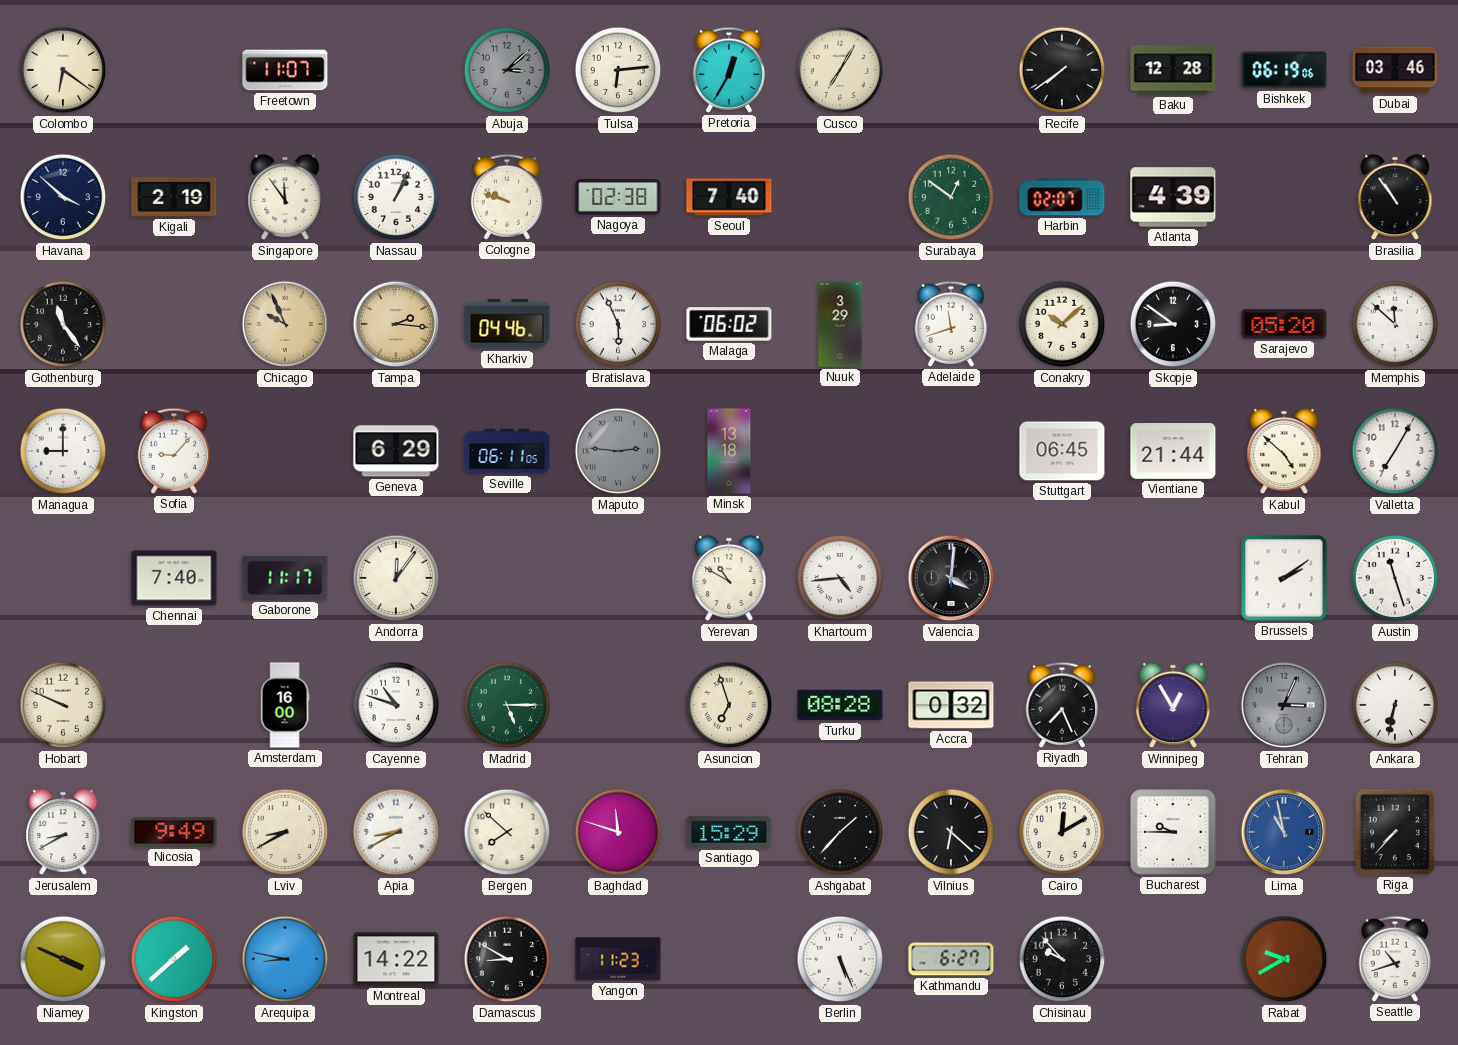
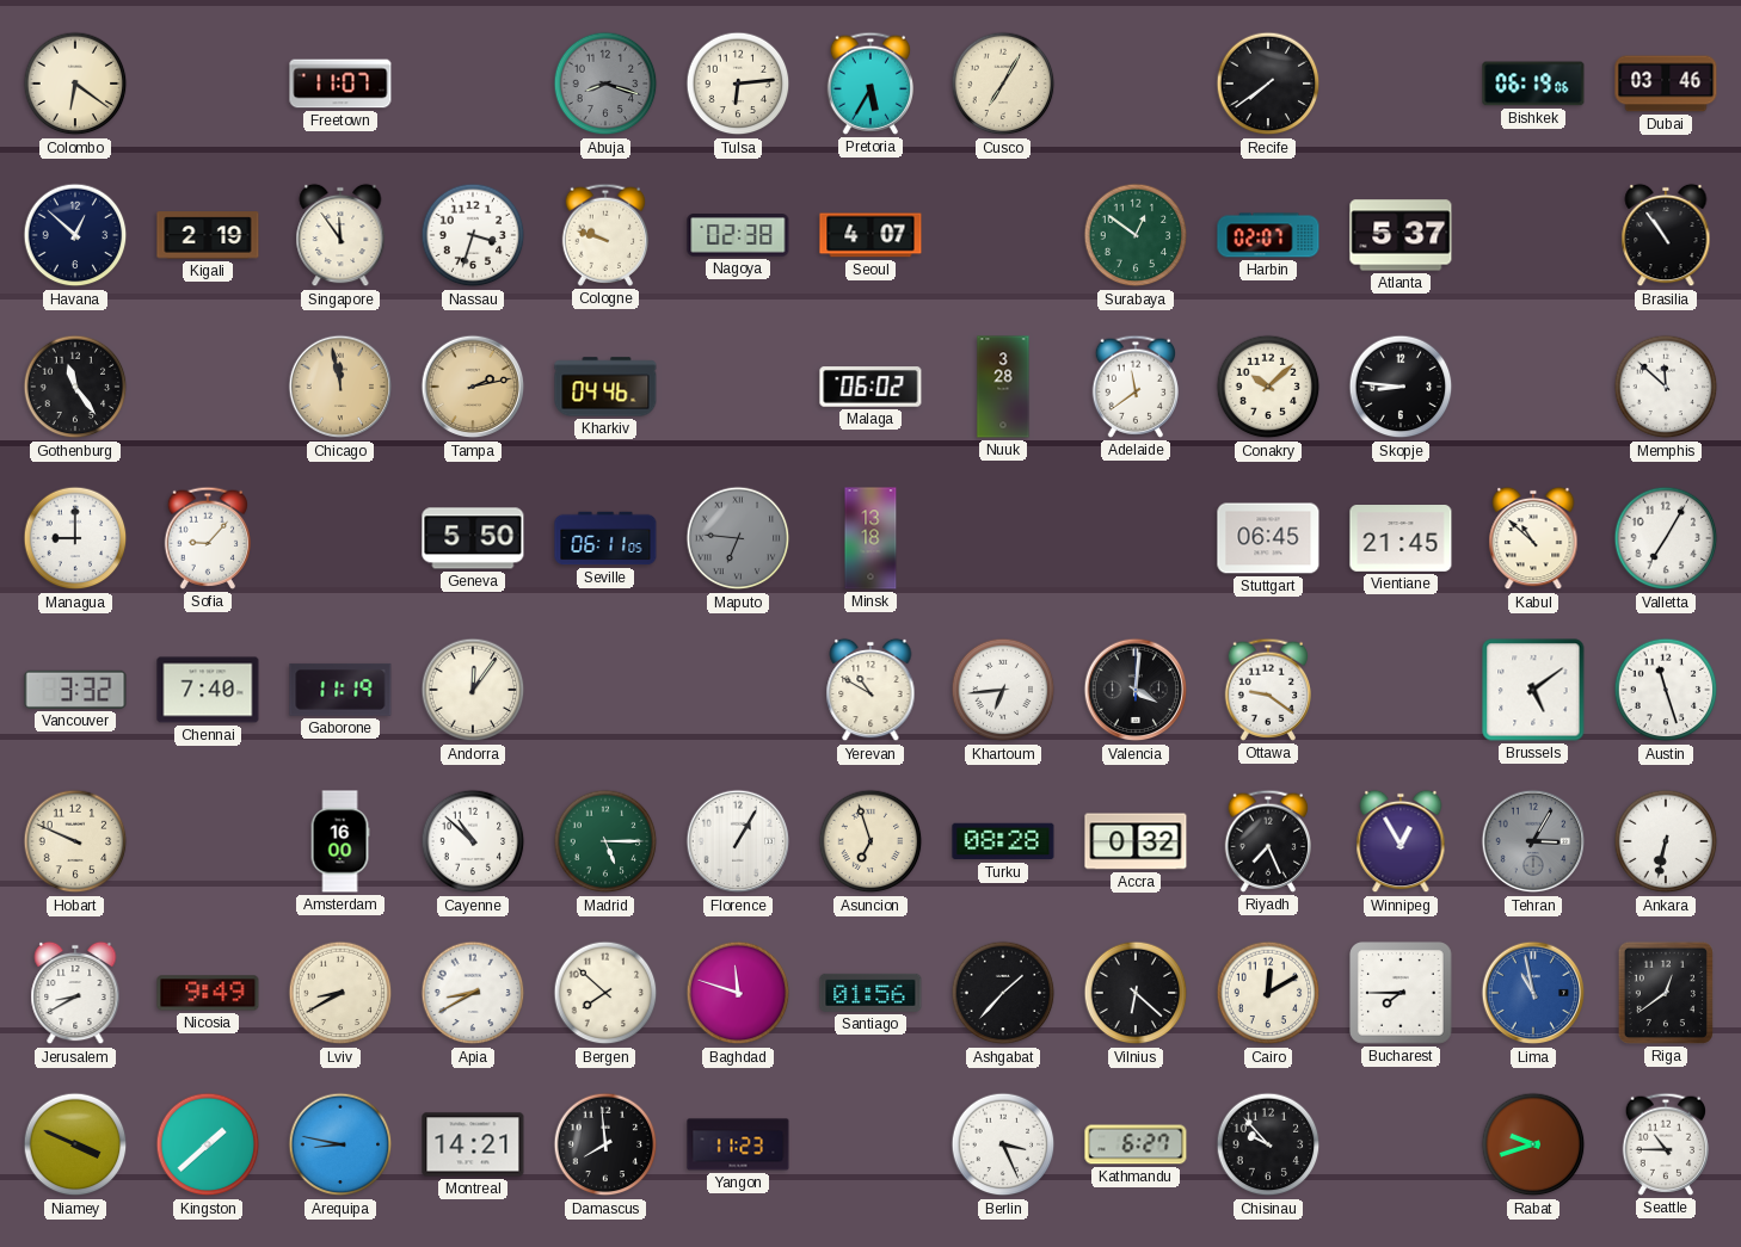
Abuja: 3:08 -> 8:18 (605, 84)
Pretoria: 12:35 -> 5:35 (869, 84)
Baku: 12:28 -> none (1173, 70)
Havana: 3:52 -> 12:52 (75, 235)
Nassau: 1:04 -> 3:33 (473, 235)
Seoul: 7:40 -> 4:07 (871, 235)
Atlanta: 4:39 -> 5:37 (1401, 235)
Chicago: 9:56 -> 11:58 (340, 387)
Tampa: 2:16 -> 2:13 (473, 387)
Bratislava: 5:56 -> none (618, 324)
Nuuk: 3:29 -> 3:28 (1003, 387)
Adelaide: 11:42 -> 11:39 (1134, 387)
Skopje: 8:51 -> 8:46 (1401, 387)
Sarajevo: 05:20 -> none (1284, 324)
Geneva: 6:29 -> 5:50 (473, 538)
Maputo: 2:46 -> 6:46 (738, 538)
Vientiane: 21:44 -> 21:45 (1401, 539)
Kabul: 4:52 -> 10:52 (1533, 538)
Vancouver: none -> 3:32 (75, 690)
Gaborone: 11:17 -> 11:19 (340, 690)
Khartoum: 4:44 -> 6:44 (1003, 690)
Ottawa: none -> 9:21 (1267, 690)
Brussels: 2:09 -> 5:09 (1533, 690)
Cayenne: 10:48 -> 10:52 (473, 841)
Florence: none -> 1:05 (738, 841)
Tehran: 3:04 -> 3:05 (1533, 841)
Santiago: 15:29 -> 01:56 (871, 993)
Bucharest: 9:45 -> 7:45 (1401, 993)
Riga: 7:37 -> 12:39 (1666, 993)
Montreal: 14:22 -> 14:21 (473, 1144)
Damascus: 8:50 -> 7:59 (605, 1144)
Berlin: 5:26 -> 3:26 (1003, 1144)
Rabat: 9:40 -> 9:42 (1533, 1144)
Seattle: 10:42 -> 10:45 (1665, 1144)
